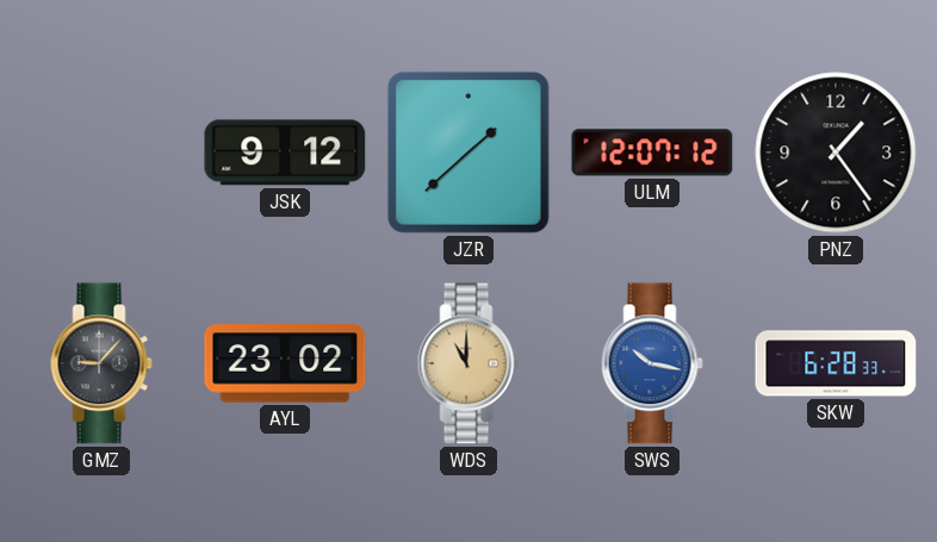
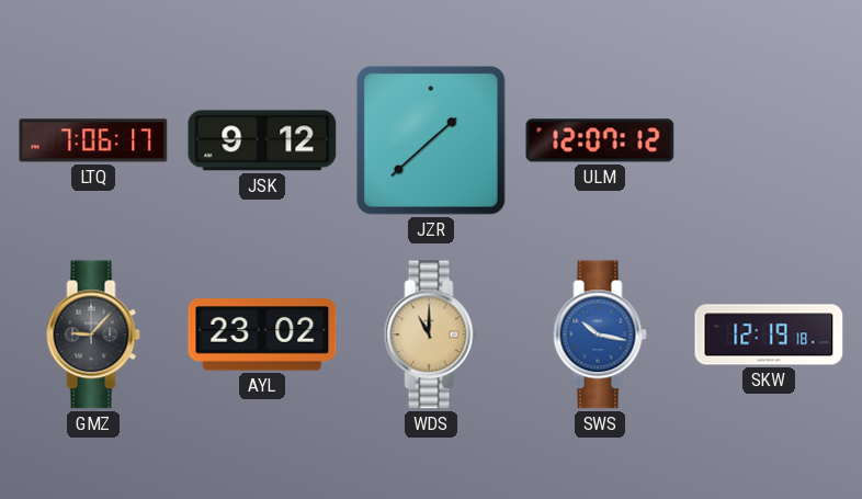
LTQ: none -> 7:06 (93, 140)
PNZ: 1:24 -> none (836, 152)
SKW: 6:28 -> 12:19 (769, 334)
